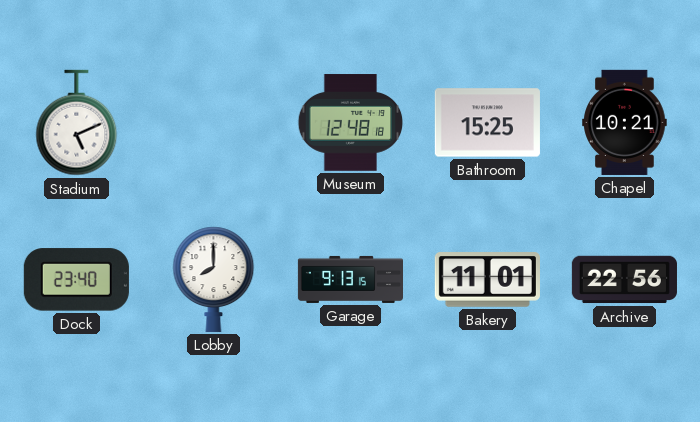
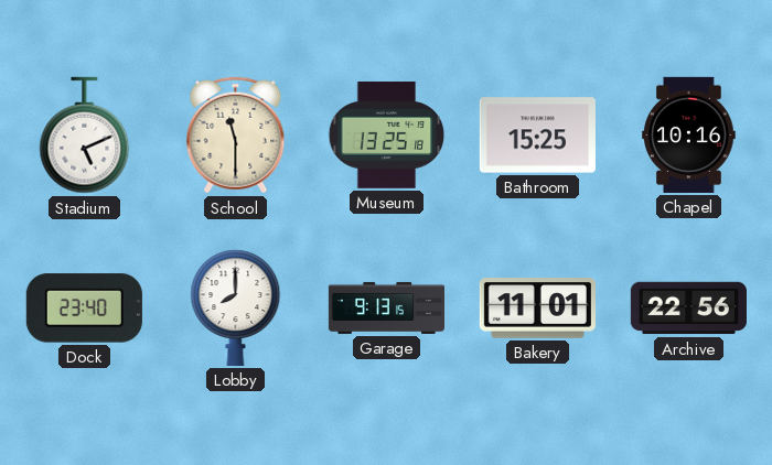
School: none -> 11:30 (236, 136)
Museum: 12:48 -> 13:25 (387, 136)
Chapel: 10:21 -> 10:16 (689, 134)
